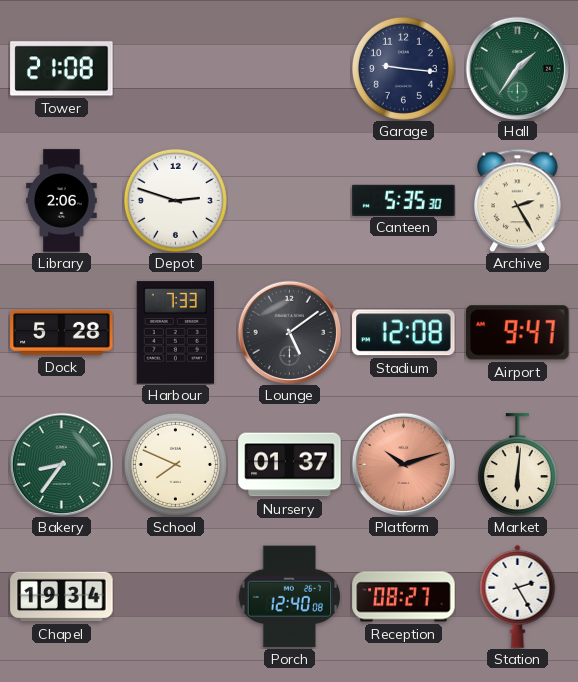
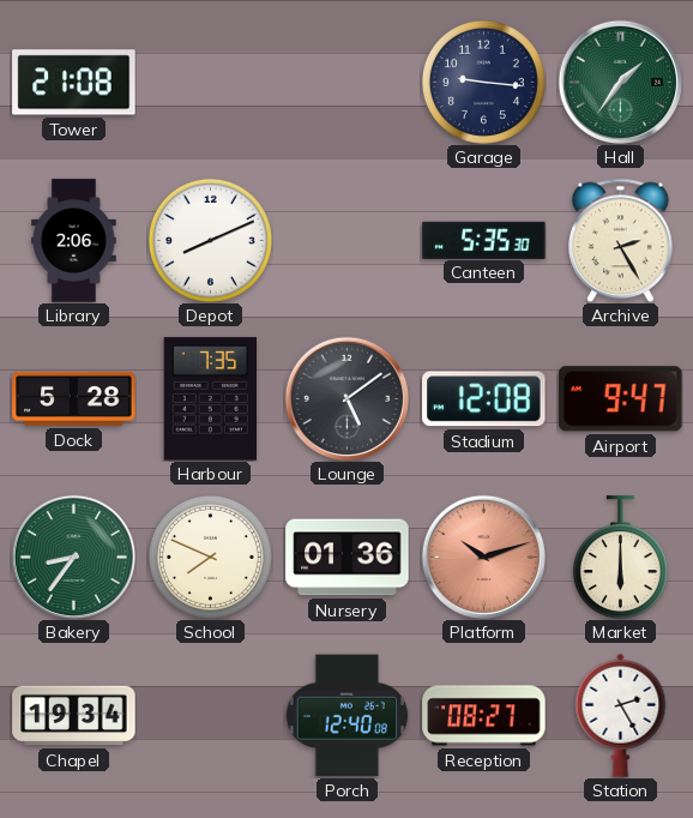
Depot: 2:48 -> 8:11 (210, 240)
Harbour: 7:33 -> 7:35 (210, 399)
Nursery: 01:37 -> 01:36 (348, 558)
Market: 6:01 -> 6:00 (620, 558)
